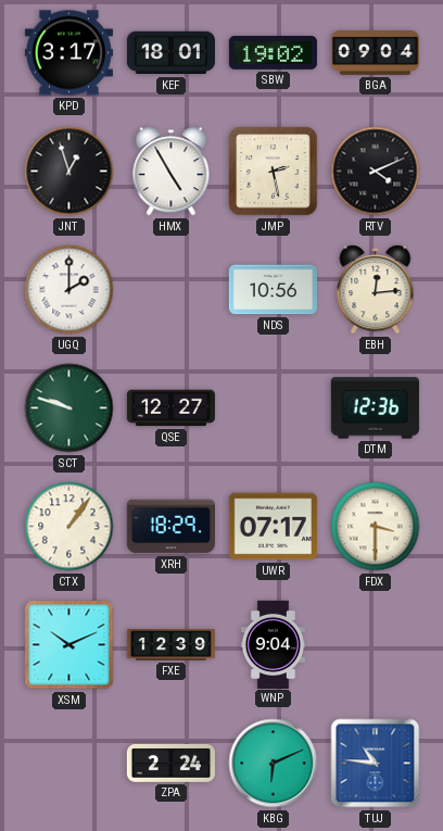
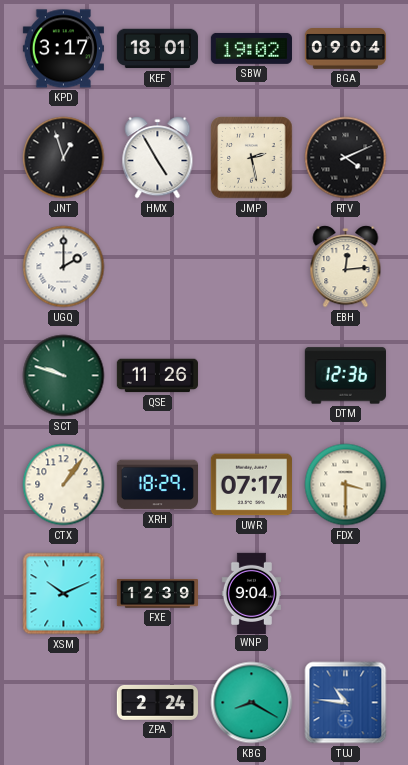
NDS: 10:56 -> none (273, 290)
QSE: 12:27 -> 11:26 (157, 376)
KBG: 6:11 -> 8:20 (252, 703)
